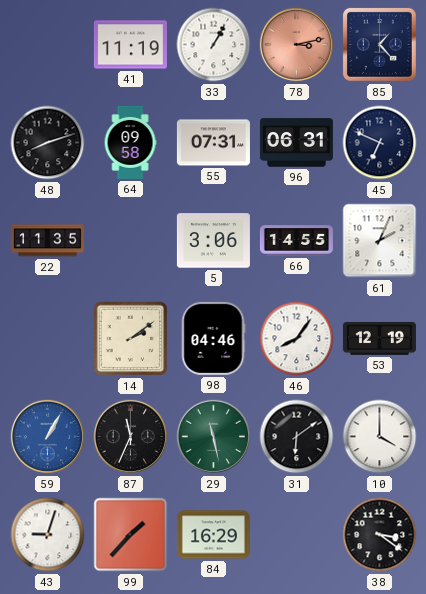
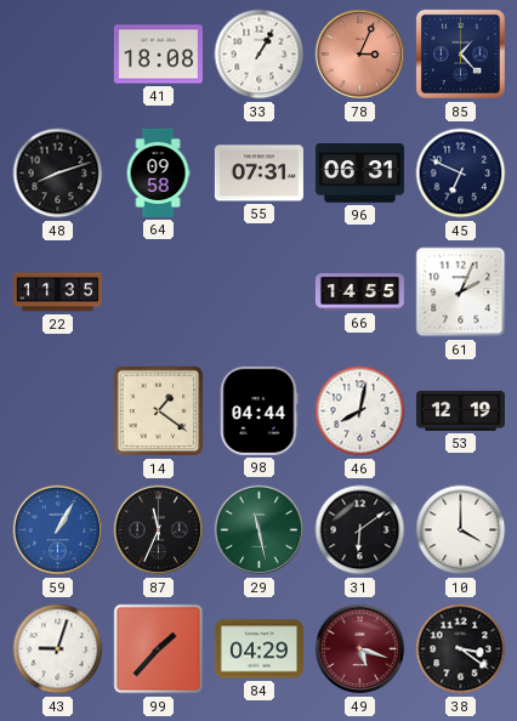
41: 11:19 -> 18:08 (158, 55)
78: 3:13 -> 3:04 (360, 55)
5: 3:06 -> none (213, 241)
14: 2:09 -> 1:21 (159, 411)
98: 04:46 -> 04:44 (258, 410)
46: 8:06 -> 8:02 (360, 411)
84: 16:29 -> 04:29 (258, 649)
49: none -> 5:18 (360, 649)
